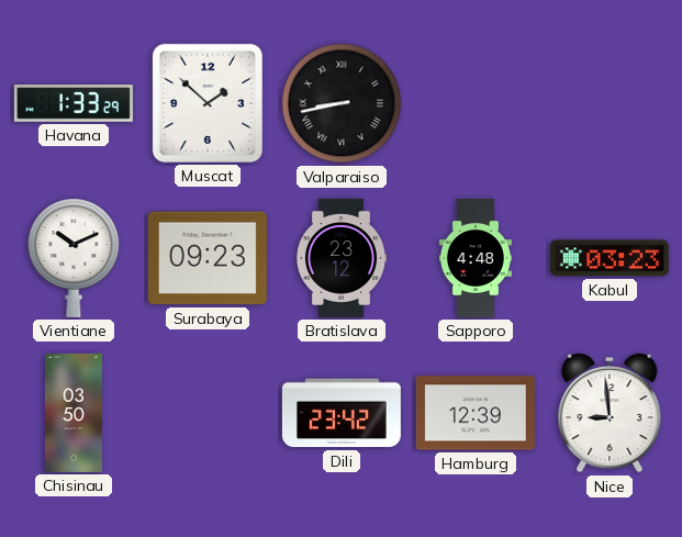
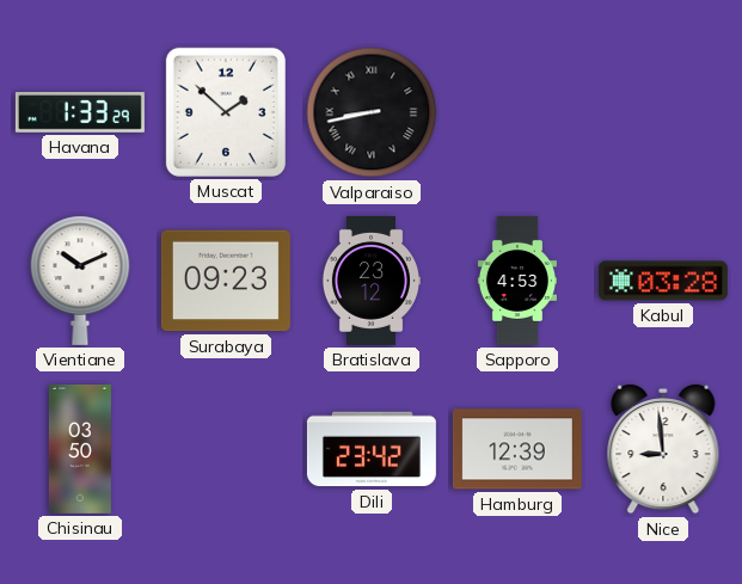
Sapporo: 4:48 -> 4:53 (517, 281)
Kabul: 03:23 -> 03:28 (663, 281)
